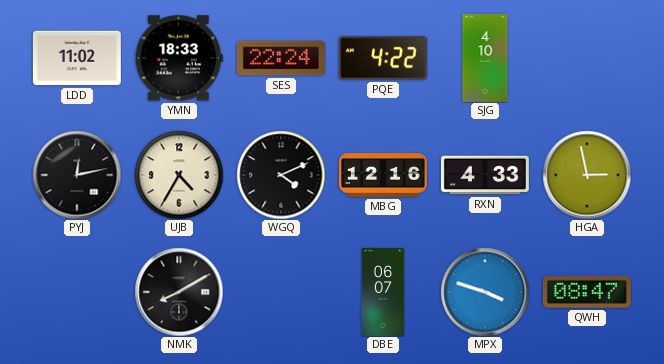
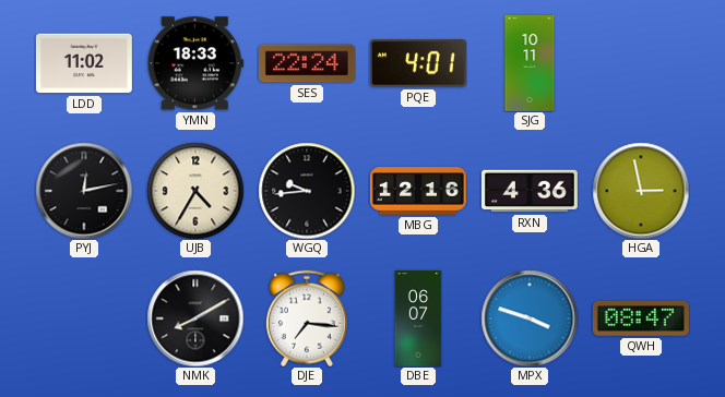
PQE: 4:22 -> 4:01 (418, 63)
SJG: 4:10 -> 10:11 (530, 63)
WGQ: 4:11 -> 9:44 (307, 191)
RXN: 4:33 -> 4:36 (530, 191)
DJE: none -> 7:16 (307, 318)
